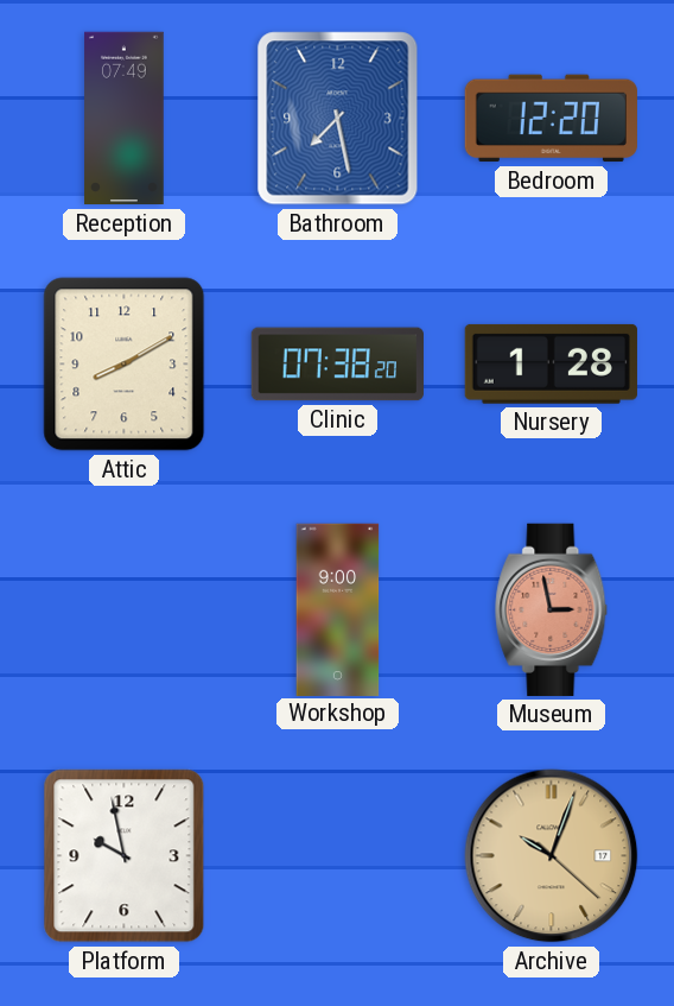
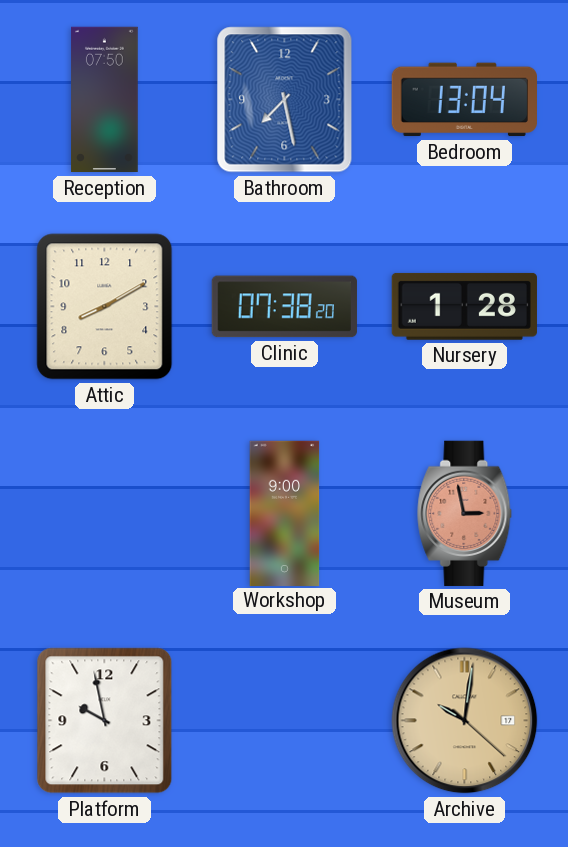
Reception: 07:49 -> 07:50 (105, 100)
Bedroom: 12:20 -> 13:04 (464, 100)
Archive: 10:03 -> 10:01 (465, 721)
